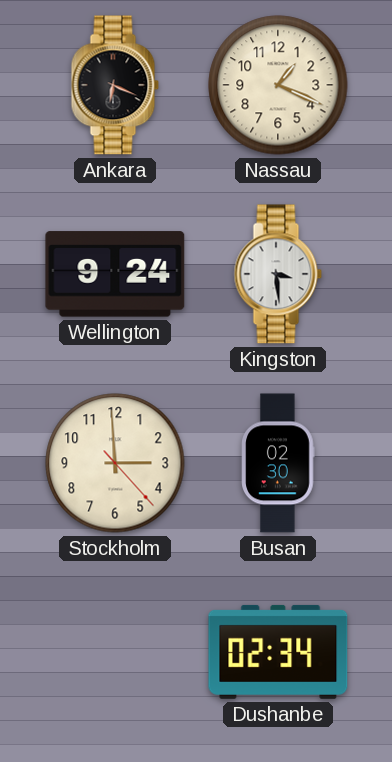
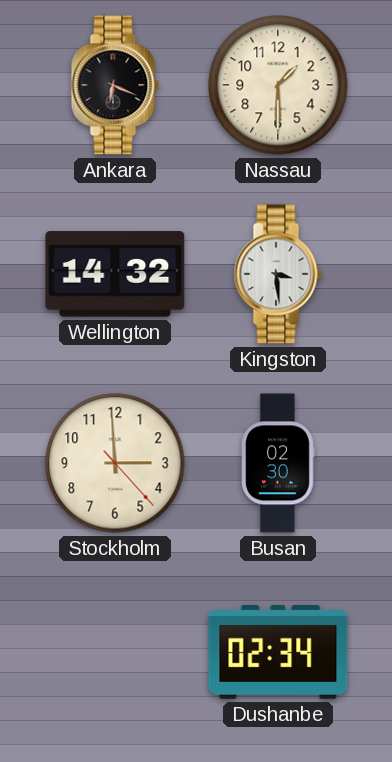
Nassau: 1:19 -> 1:30 (278, 85)
Wellington: 9:24 -> 14:32 (115, 274)
